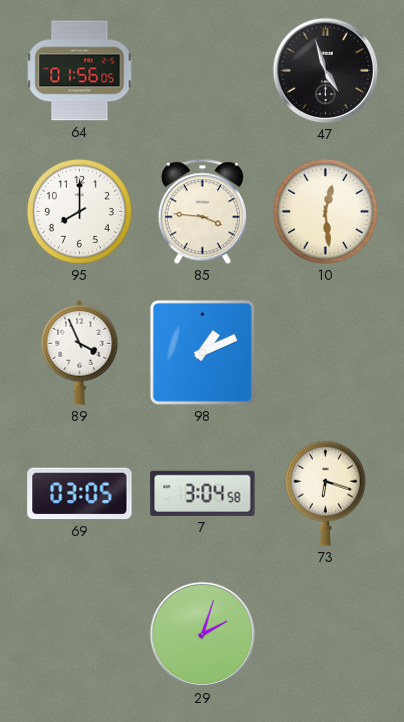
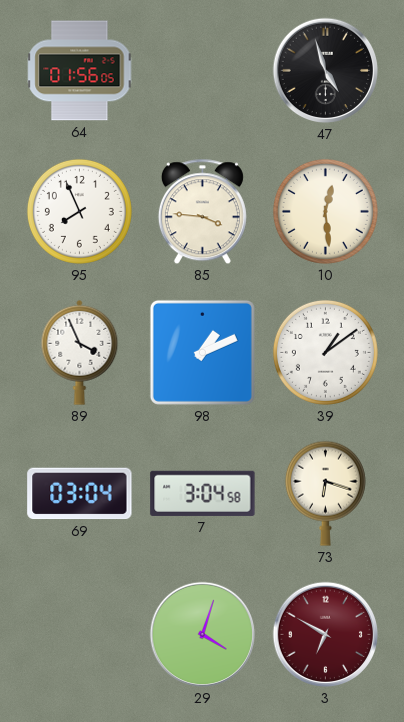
95: 8:00 -> 7:56 (79, 211)
39: none -> 1:09 (325, 352)
69: 03:05 -> 03:04 (80, 494)
29: 2:03 -> 4:03 (203, 635)
3: none -> 6:50 (326, 635)
